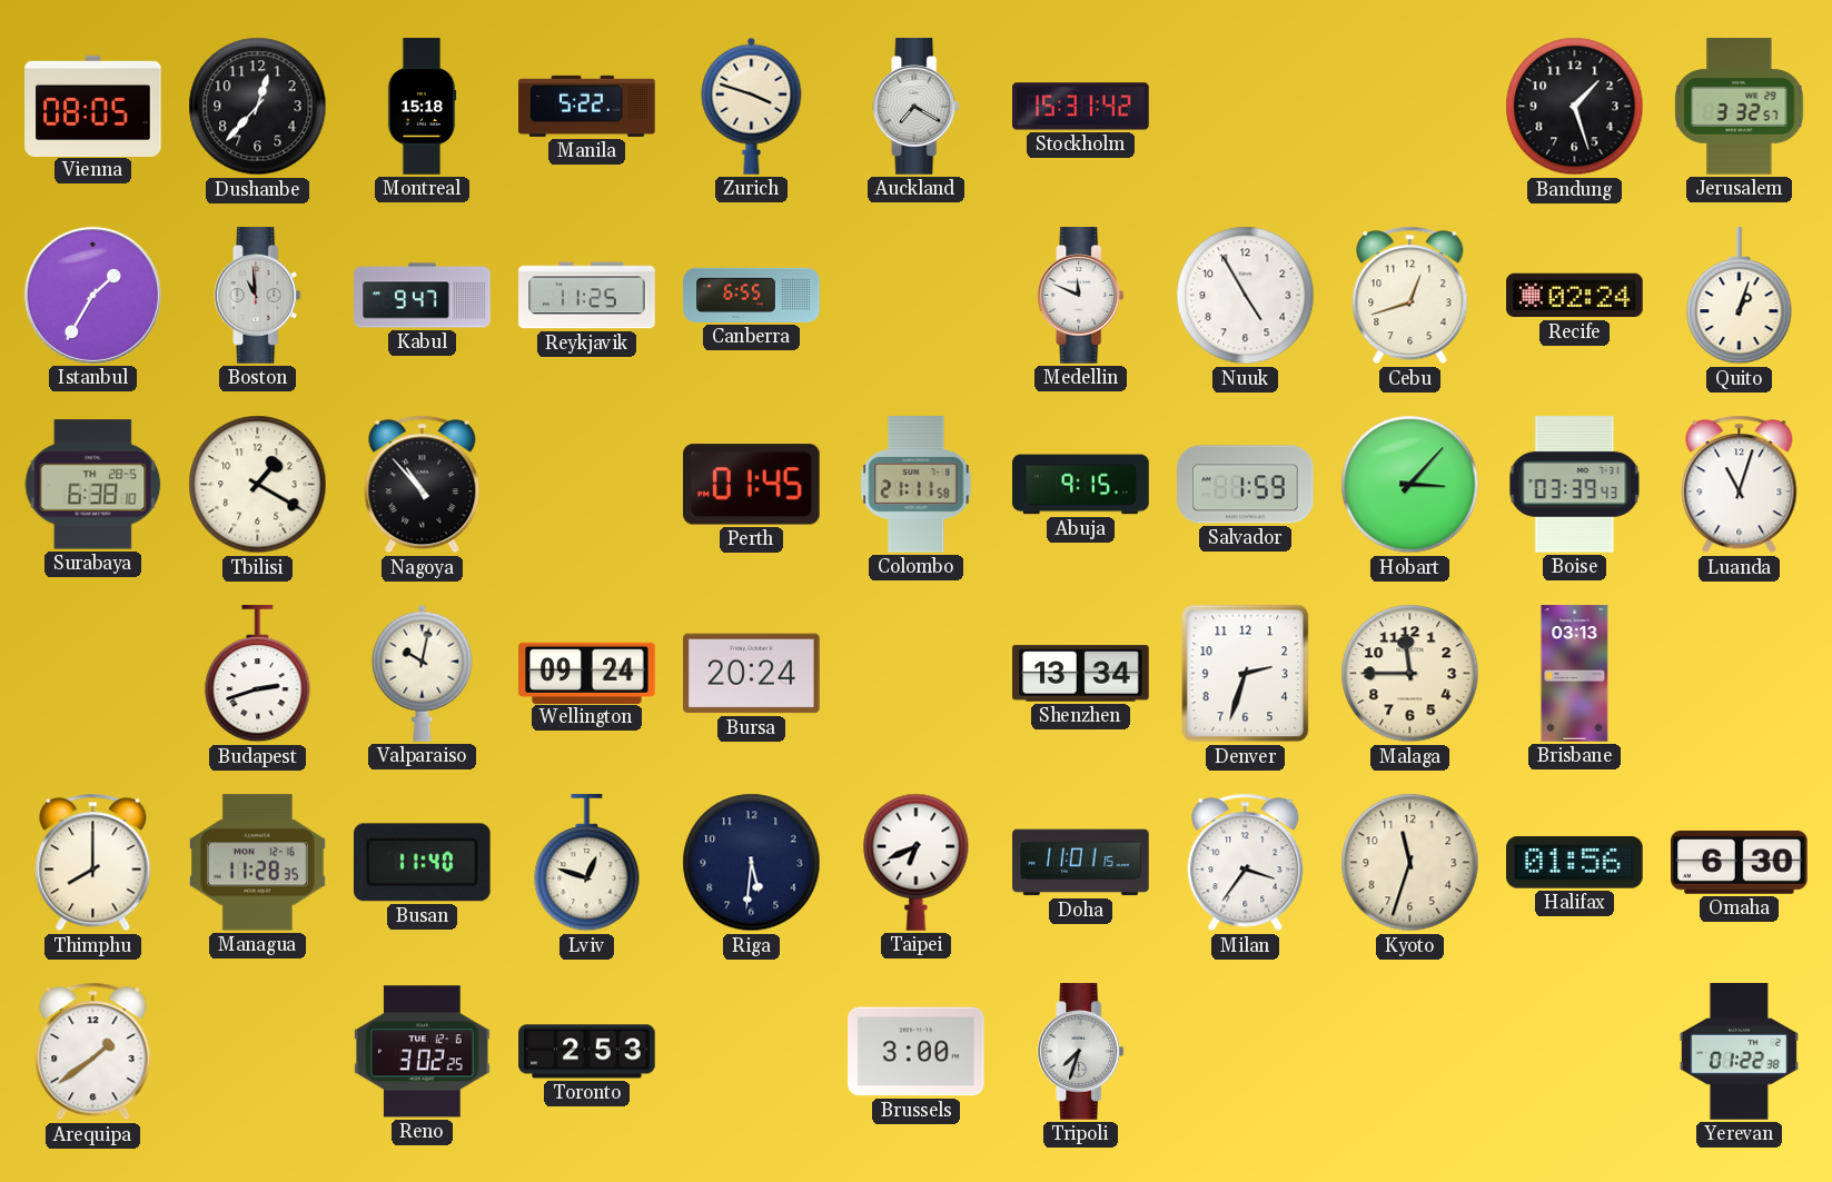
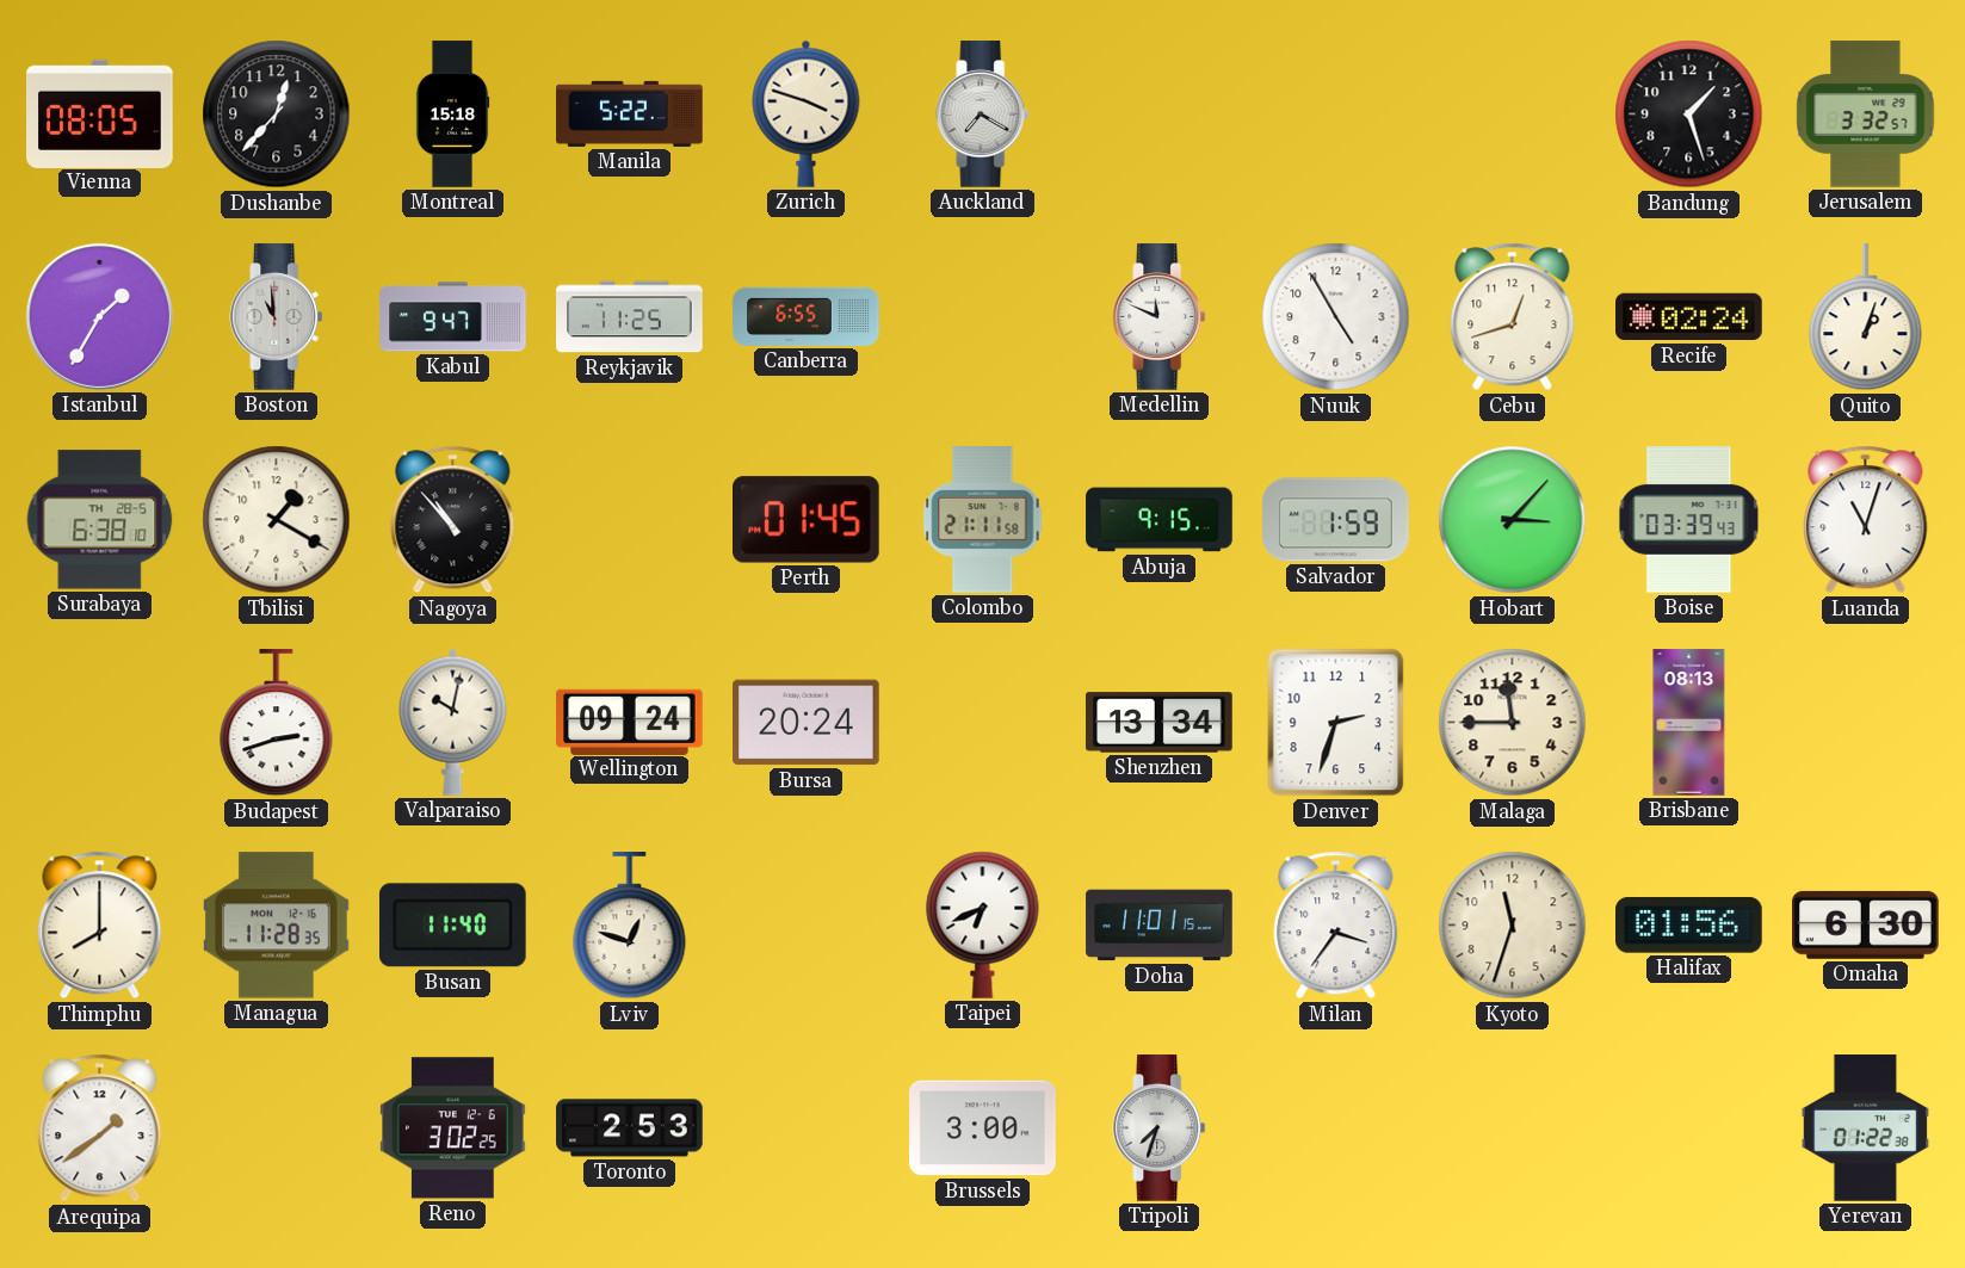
Stockholm: 15:31 -> none (1081, 107)
Brisbane: 03:13 -> 08:13 (1689, 723)
Riga: 5:31 -> none (752, 863)
